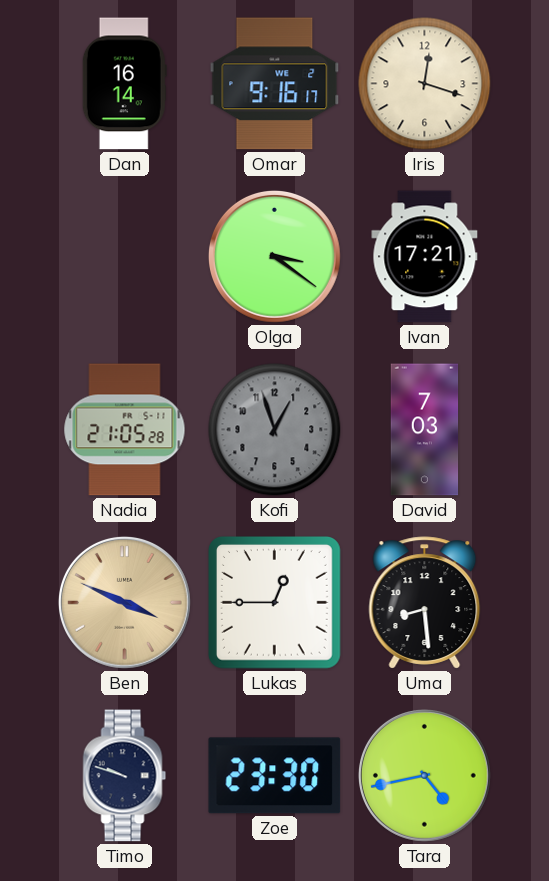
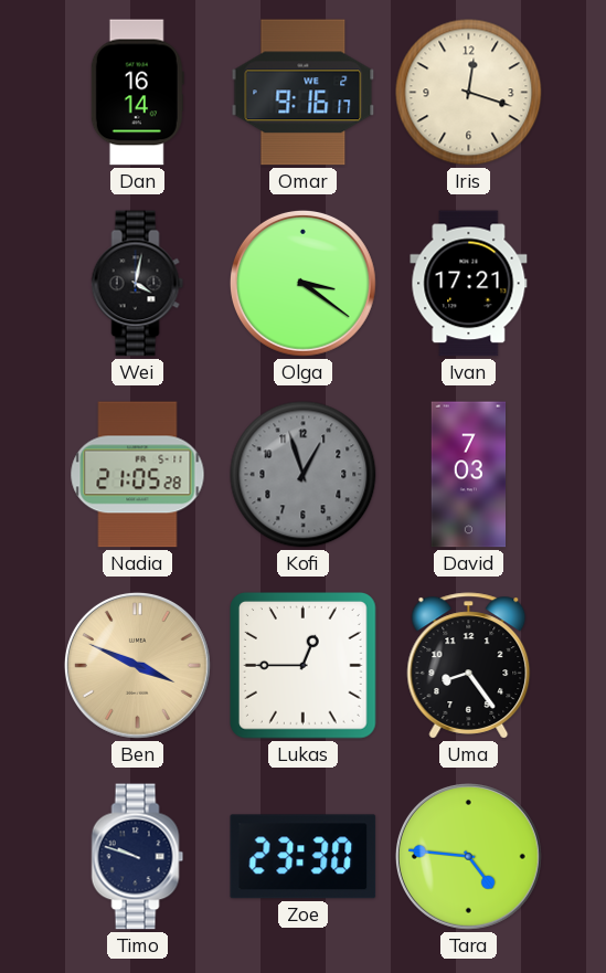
Wei: none -> 4:02 (138, 284)
Uma: 8:29 -> 8:24 (469, 666)
Tara: 4:43 -> 4:46 (468, 856)
